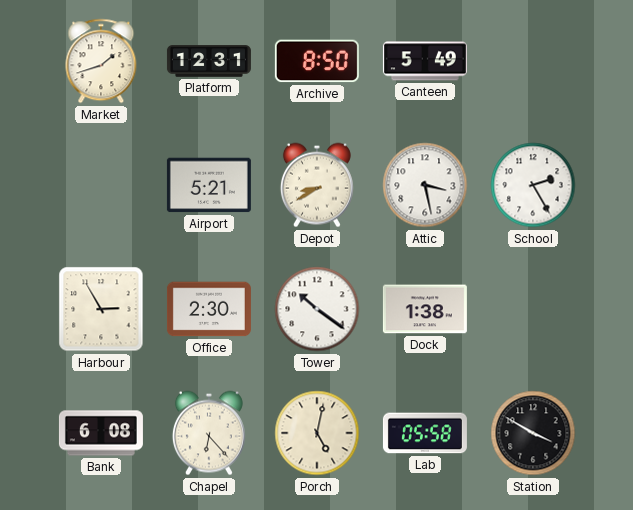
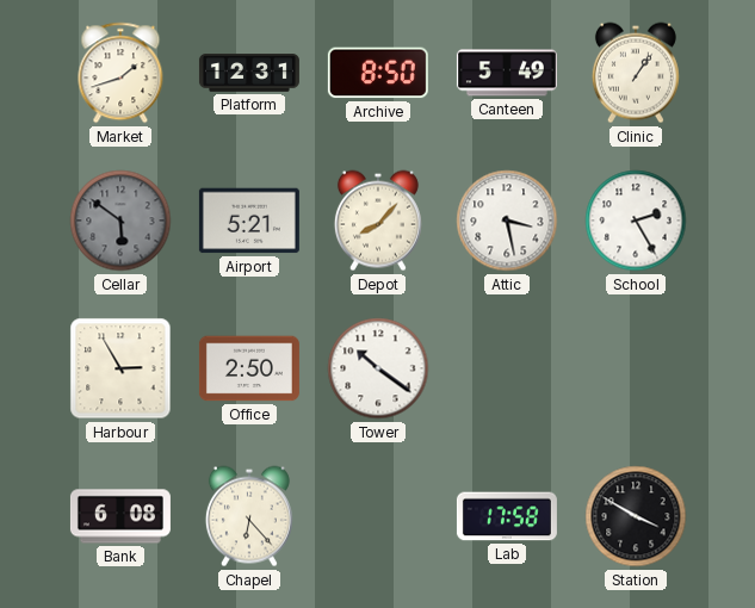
Clinic: none -> 1:06 (636, 73)
Cellar: none -> 5:51 (120, 221)
Depot: 8:40 -> 8:07 (378, 221)
Office: 2:30 -> 2:50 (249, 368)
Dock: 1:38 -> none (425, 309)
Porch: 5:02 -> none (317, 433)
Lab: 05:58 -> 17:58 (507, 516)
